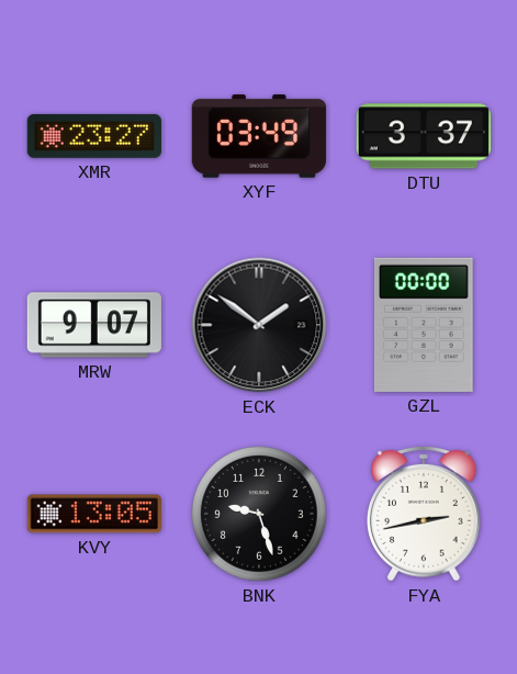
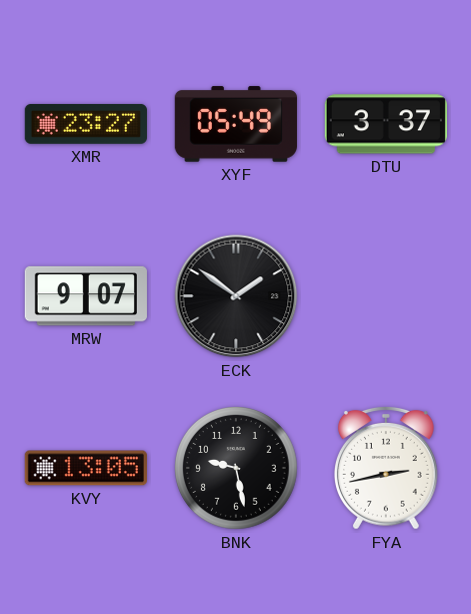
XYF: 03:49 -> 05:49 (236, 124)
GZL: 00:00 -> none (424, 325)
BNK: 9:27 -> 9:28 (236, 468)
